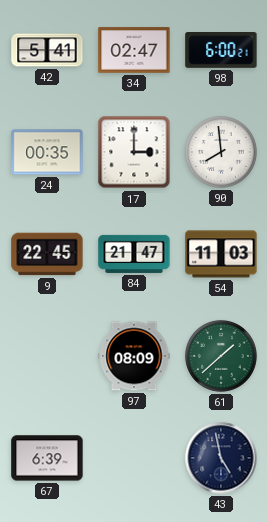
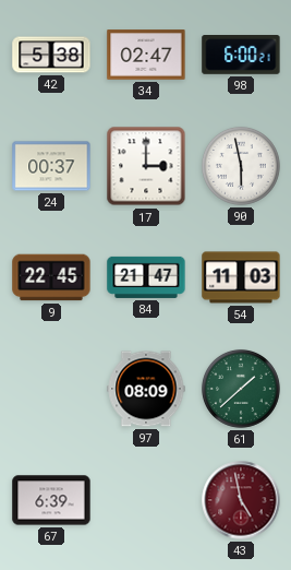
42: 5:41 -> 5:38 (51, 55)
24: 00:35 -> 00:37 (51, 166)
90: 7:59 -> 5:58 (241, 166)
43 dial: navy -> burgundy (241, 500)
